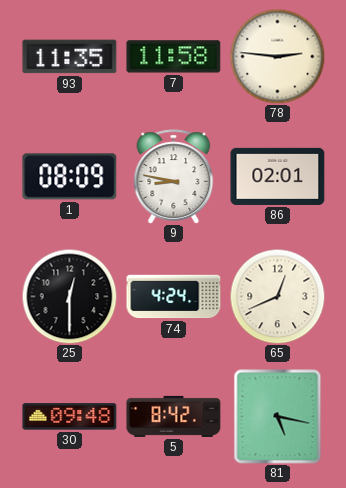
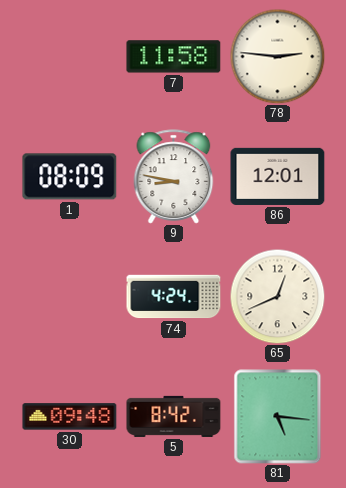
93: 11:35 -> none (70, 57)
86: 02:01 -> 12:01 (278, 176)
25: 12:30 -> none (69, 296)
81: 5:17 -> 5:16 (278, 417)
